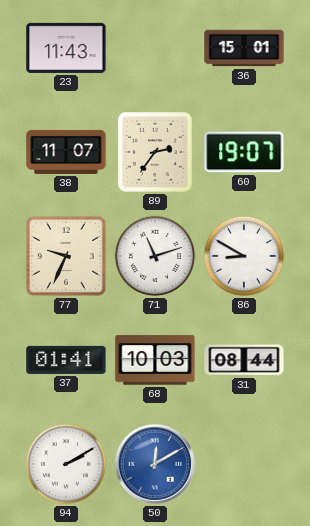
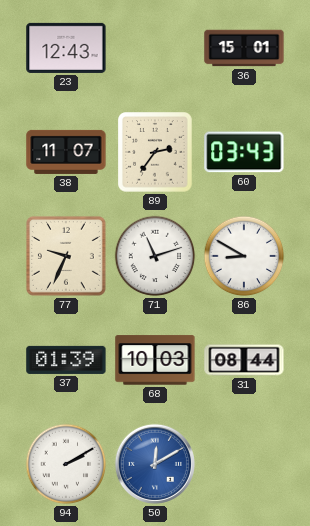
23: 11:43 -> 12:43 (66, 48)
60: 19:07 -> 03:43 (244, 152)
37: 01:41 -> 01:39 (66, 360)
